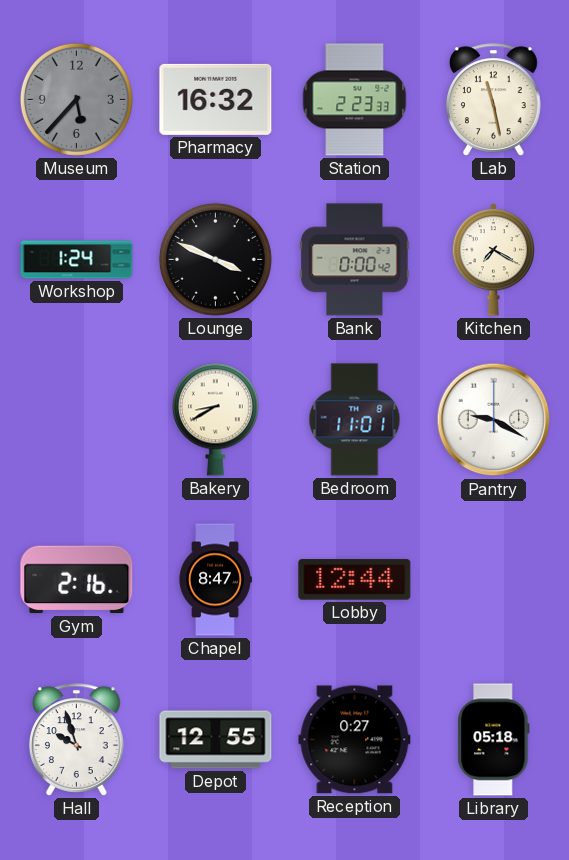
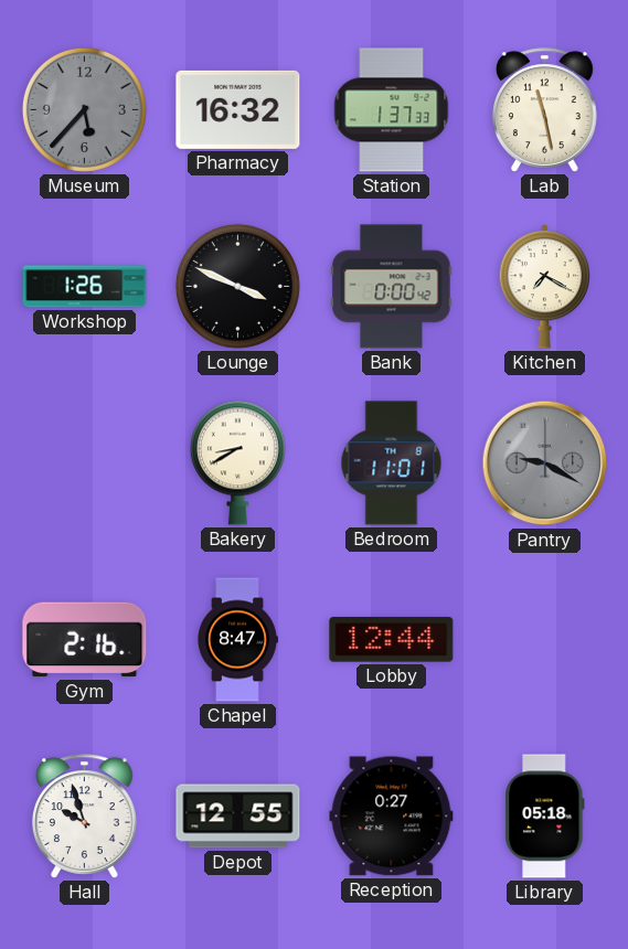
Station: 2:23 -> 1:37 (392, 110)
Workshop: 1:24 -> 1:26 (85, 287)
Pantry dial: white -> grey (545, 463)
